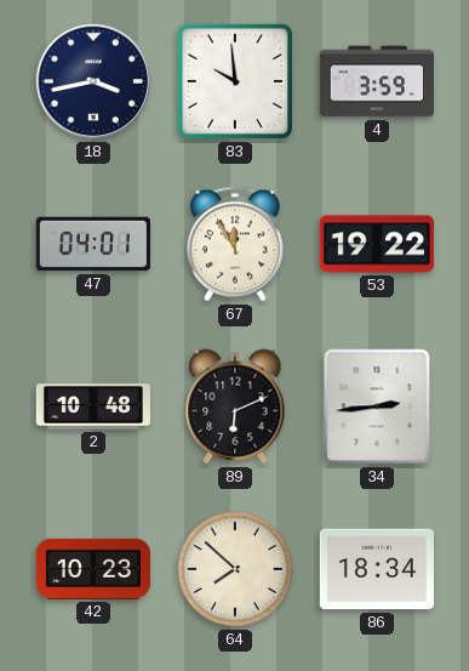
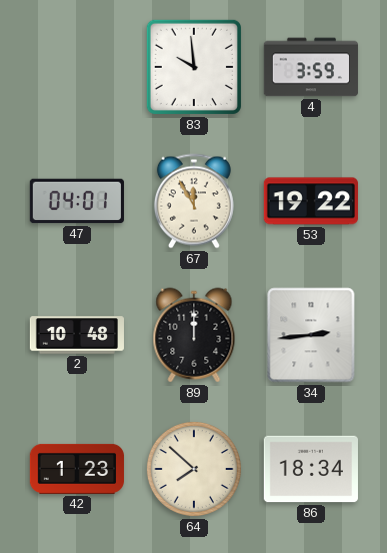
18: 3:43 -> none (93, 81)
89: 6:11 -> 12:00 (194, 335)
42: 10:23 -> 1:23 (77, 469)
